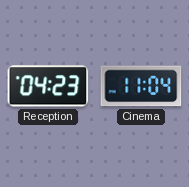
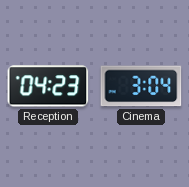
Cinema: 11:04 -> 3:04 (141, 86)
